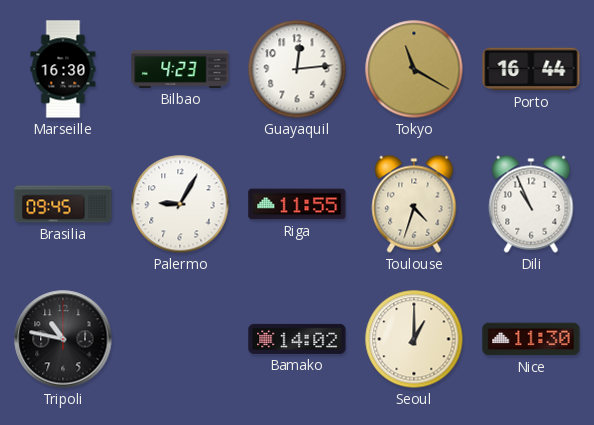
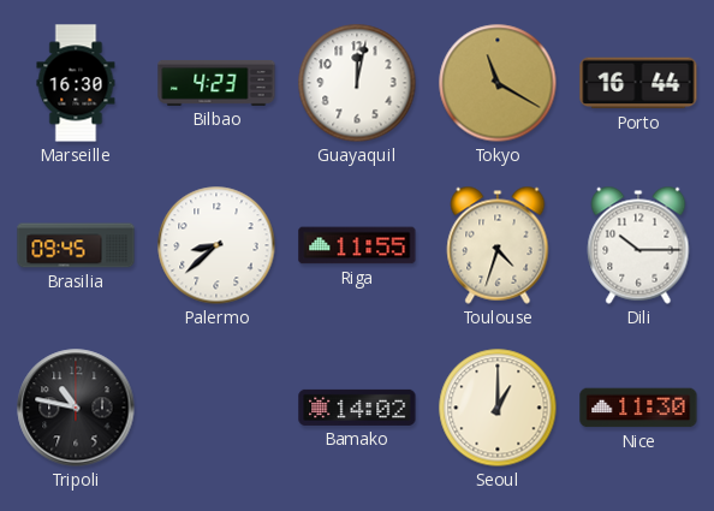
Guayaquil: 12:14 -> 12:02 (357, 83)
Palermo: 9:05 -> 8:38 (216, 245)
Dili: 10:56 -> 10:15 (638, 245)
